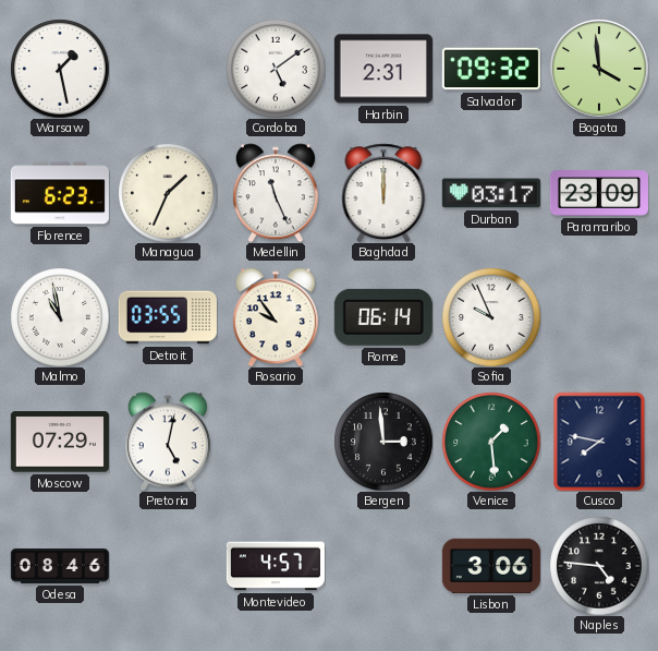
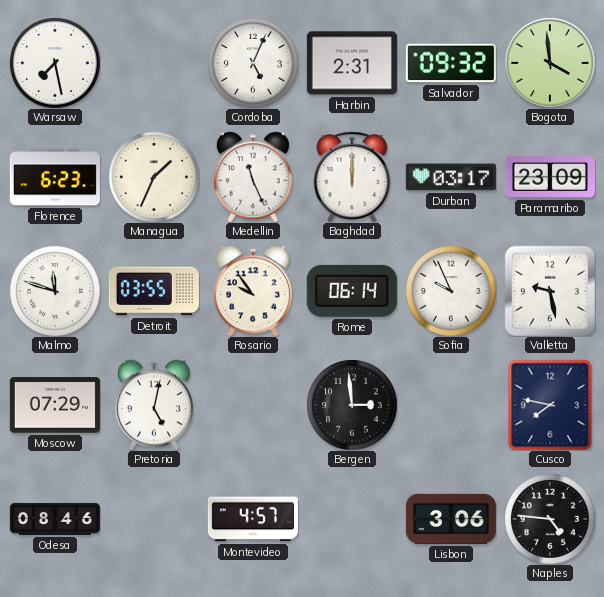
Warsaw: 1:28 -> 7:28 (55, 63)
Cordoba: 5:09 -> 5:04 (253, 63)
Malmo: 10:58 -> 11:48 (55, 291)
Valletta: none -> 9:28 (549, 290)
Venice: 1:29 -> none (491, 442)
